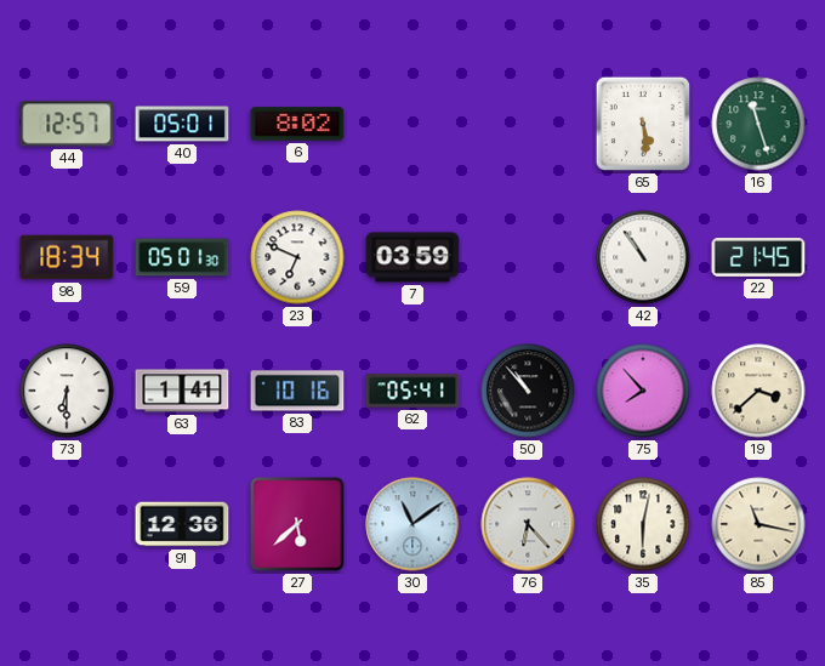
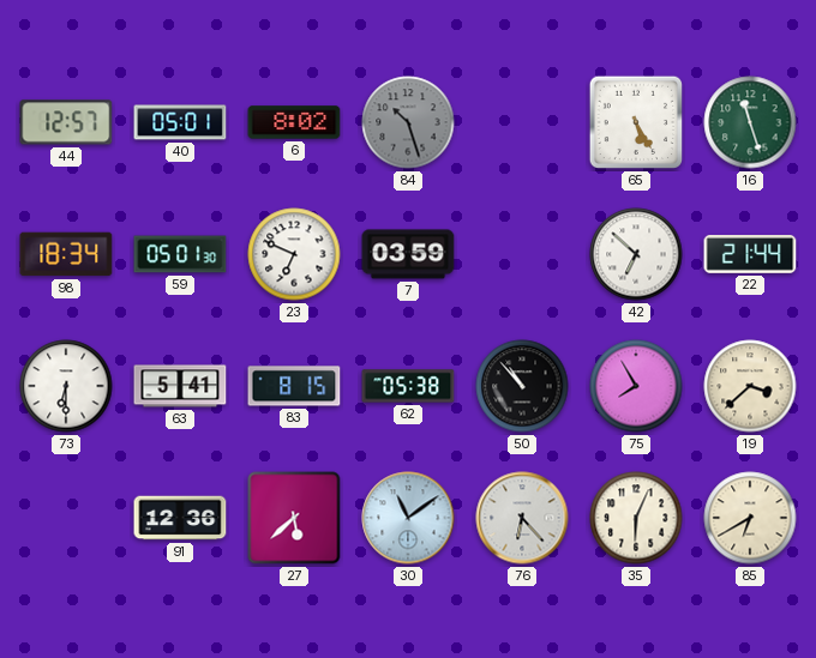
84: none -> 10:27 (408, 122)
65: 5:29 -> 5:25 (635, 122)
42: 10:54 -> 6:52 (636, 254)
22: 21:45 -> 21:44 (750, 255)
63: 1:41 -> 5:41 (180, 386)
83: 10:16 -> 8:15 (294, 386)
62: 05:41 -> 05:38 (408, 386)
75: 7:53 -> 7:55 (636, 386)
35: 6:02 -> 6:04 (636, 518)
85: 11:17 -> 6:40 (750, 518)
